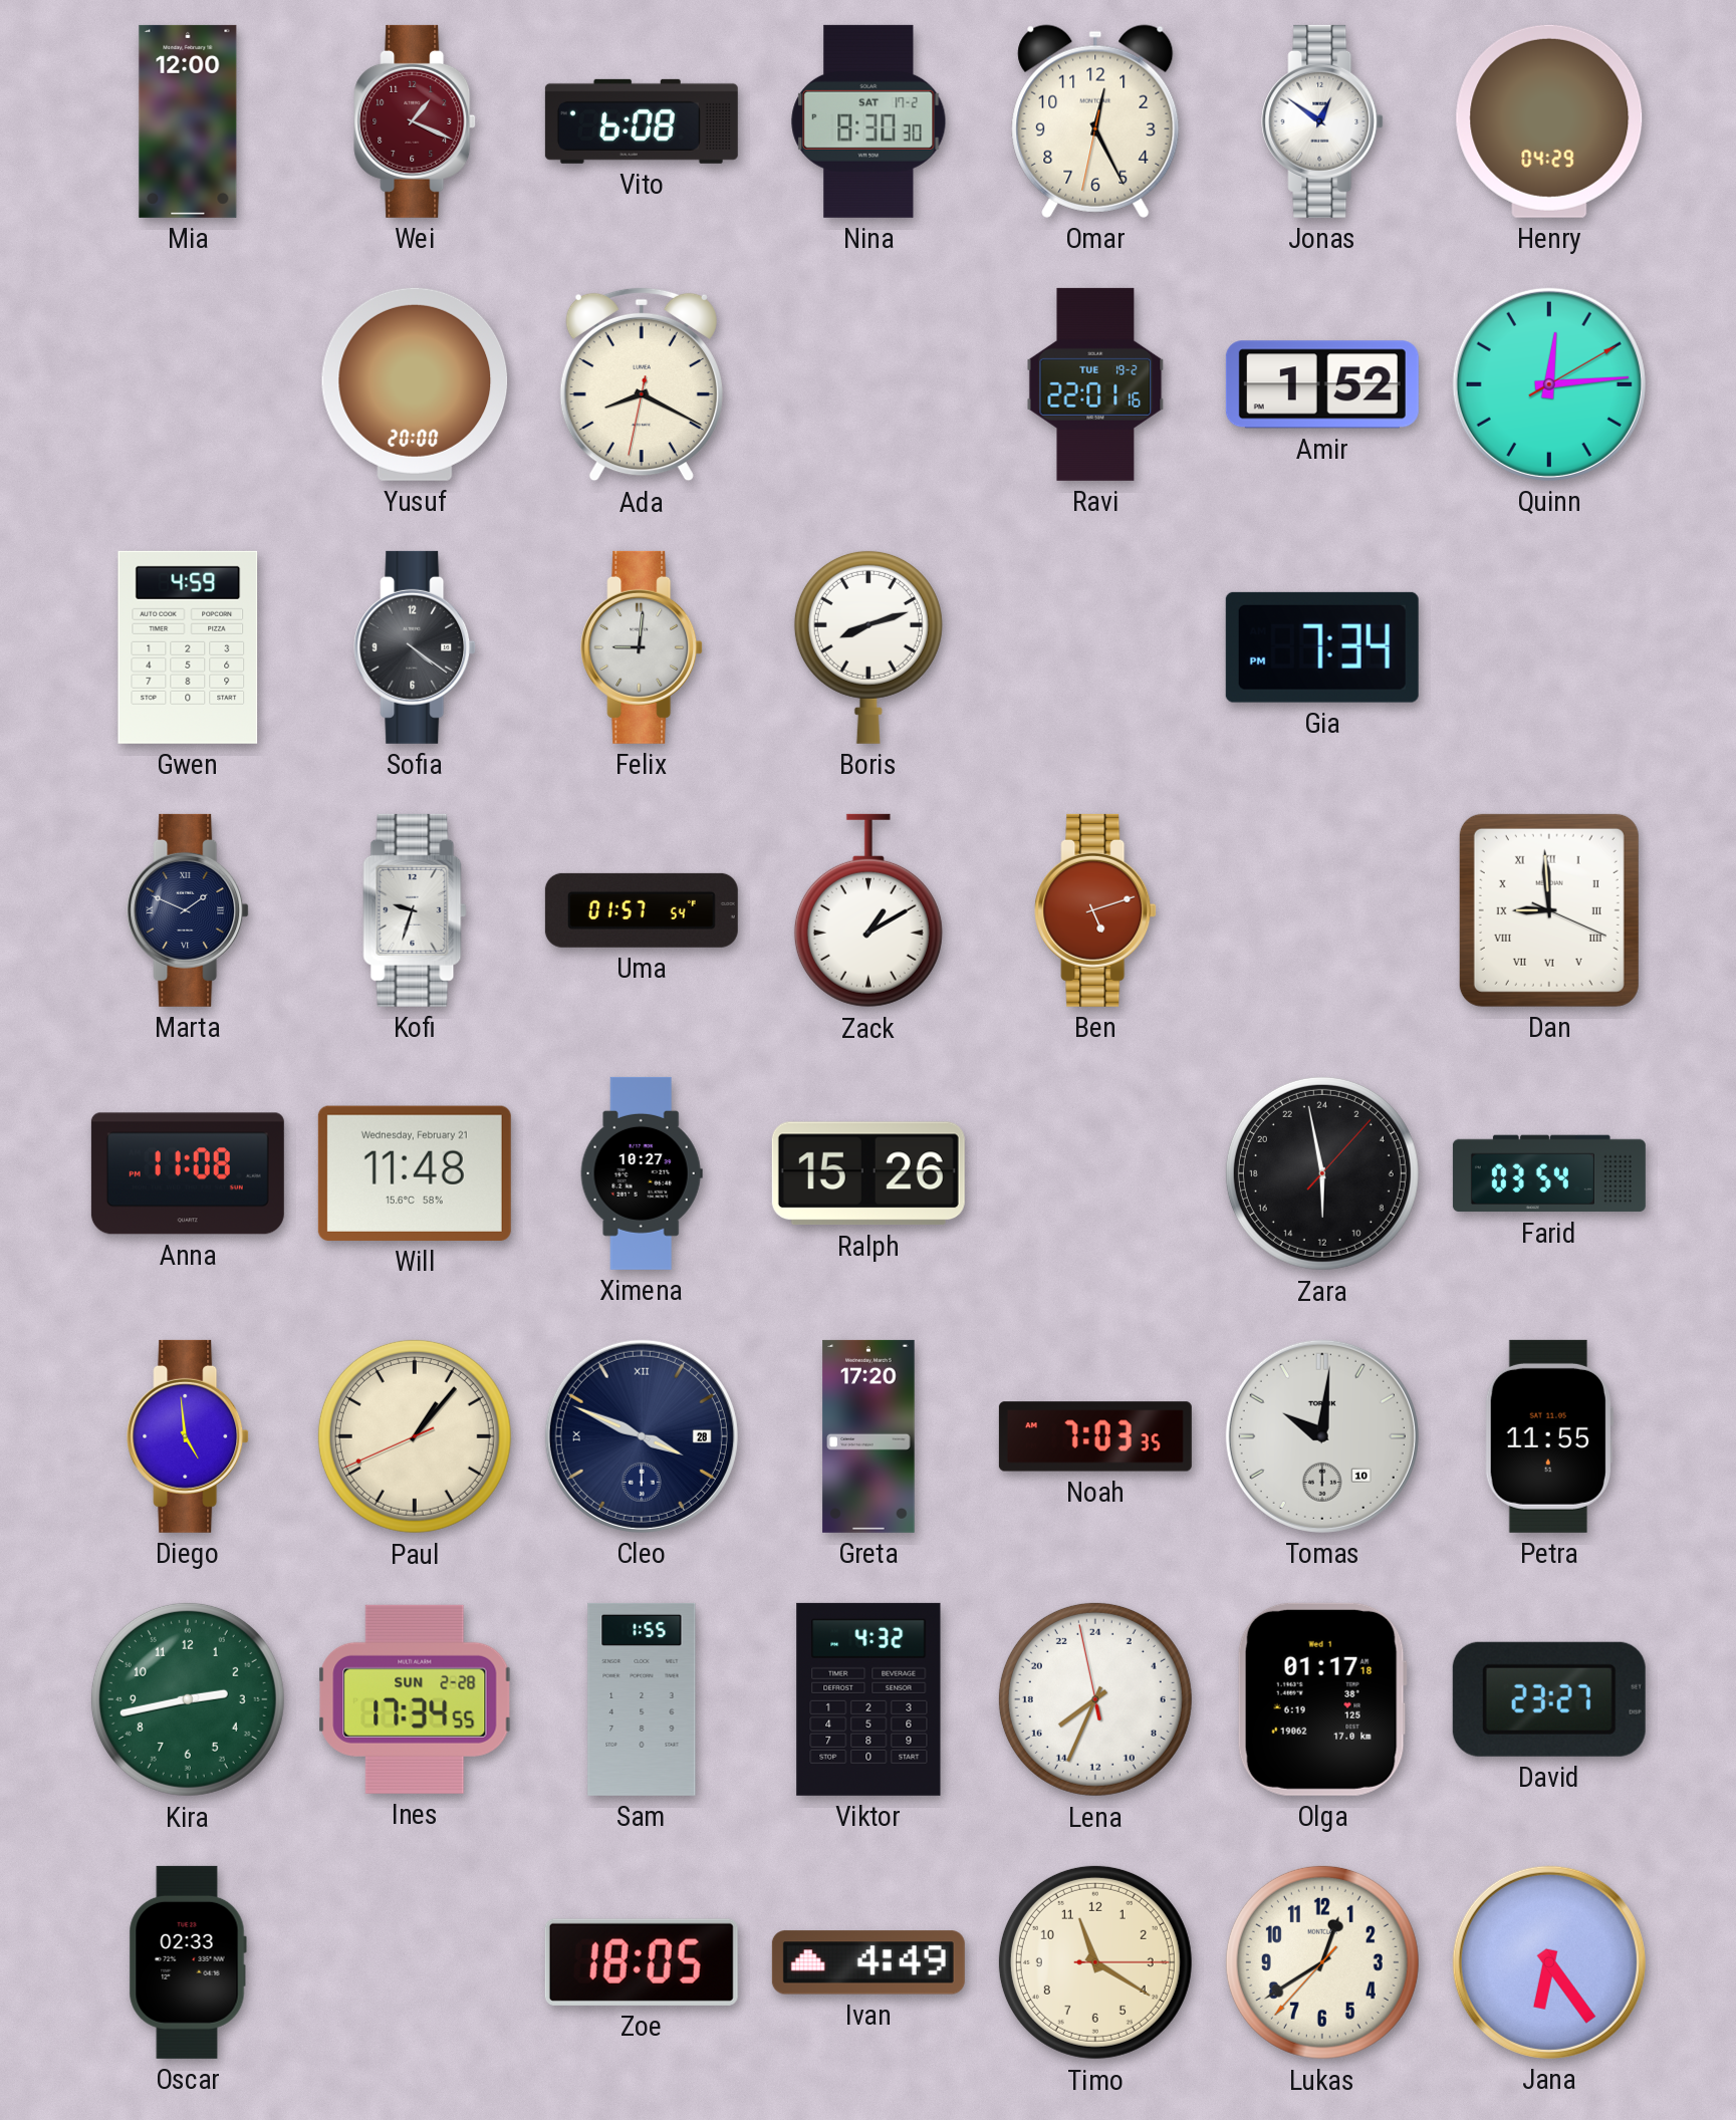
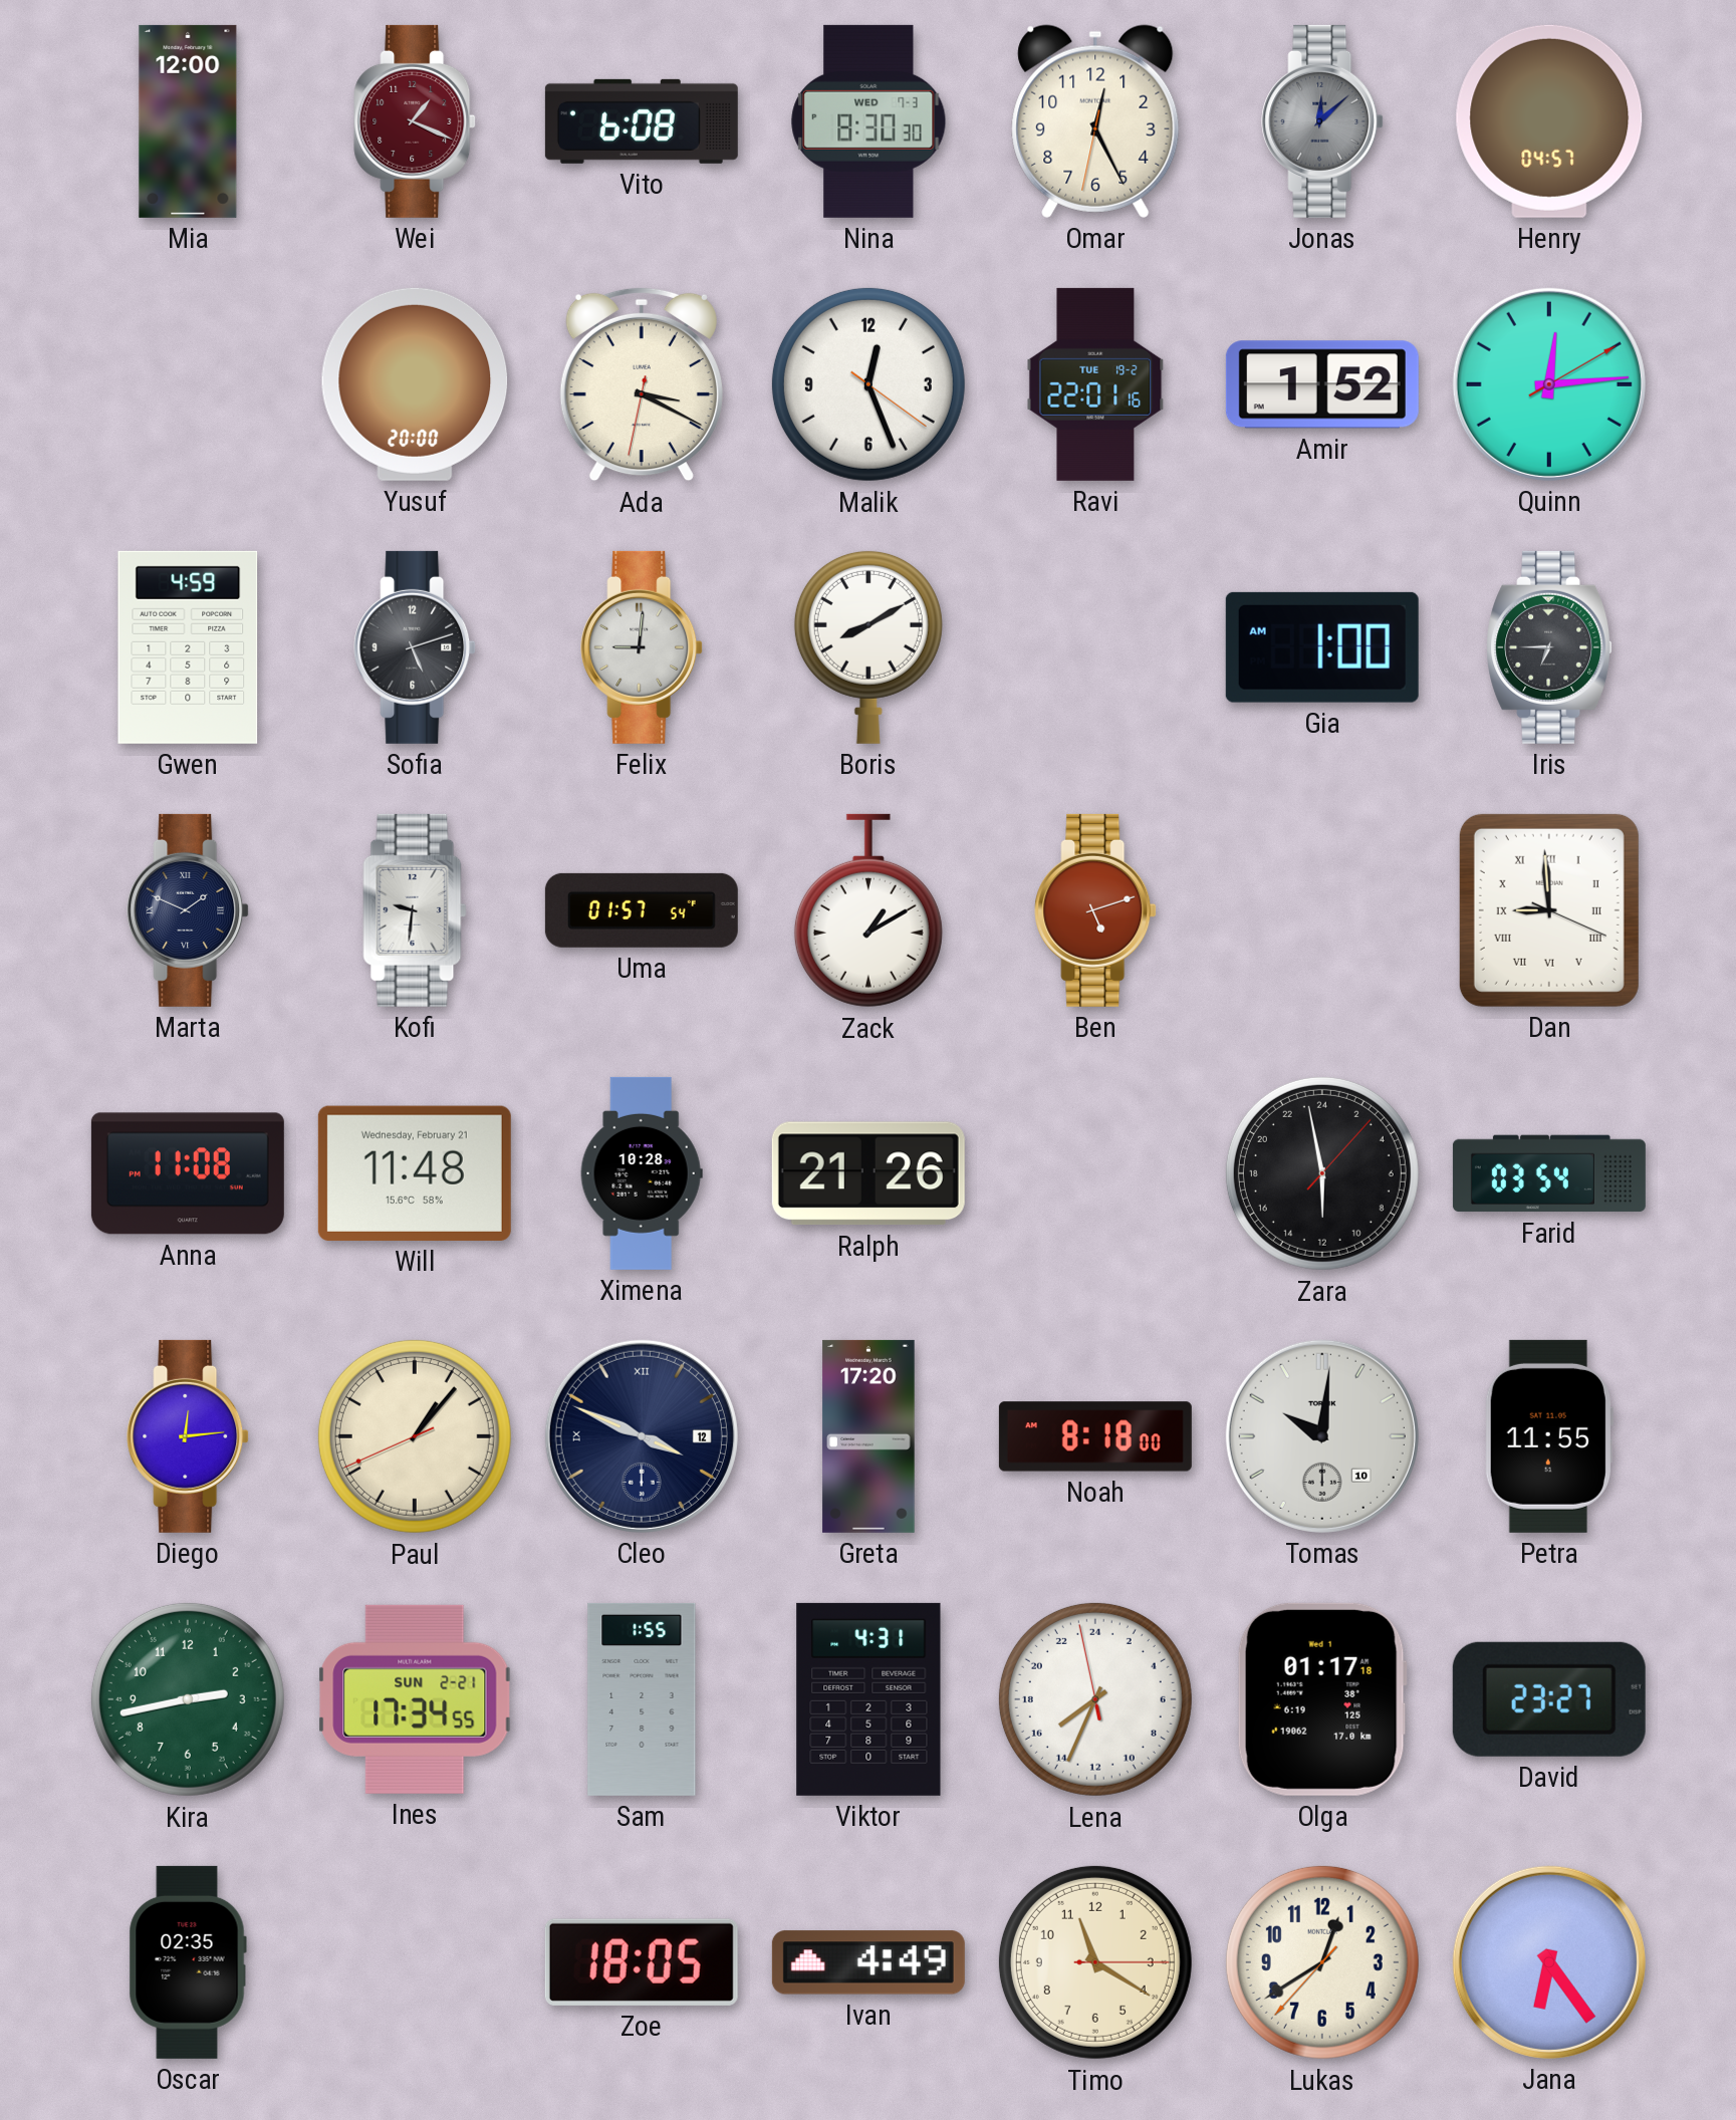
Nina date: SAT 17-2 -> WED 7-3 (869, 121)
Jonas: 12:51 -> 12:08 (1322, 121)
Jonas dial: white -> grey (1322, 121)
Henry: 04:29 -> 04:57 (1549, 121)
Ada: 8:19 -> 3:19 (642, 384)
Malik: none -> 12:26 (869, 384)
Sofia: 4:21 -> 5:12 (415, 647)
Boris: 8:12 -> 8:10 (869, 646)
Gia: 7:34 -> 1:00 (1322, 647)
Iris: none -> 6:45 (1549, 647)
Kofi: 9:33 -> 9:31 (415, 910)
Ximena: 10:27 -> 10:28 (642, 1173)
Ralph: 15:26 -> 21:26 (869, 1173)
Diego: 4:59 -> 12:14 (188, 1436)
Cleo date: 28 -> 12 (642, 1436)
Noah: 7:03 -> 8:18 (1095, 1436)
Ines date: SUN 2-28 -> SUN 2-21 (415, 1699)
Viktor: 4:32 -> 4:31 (869, 1699)
Oscar: 02:33 -> 02:35 (188, 1962)
